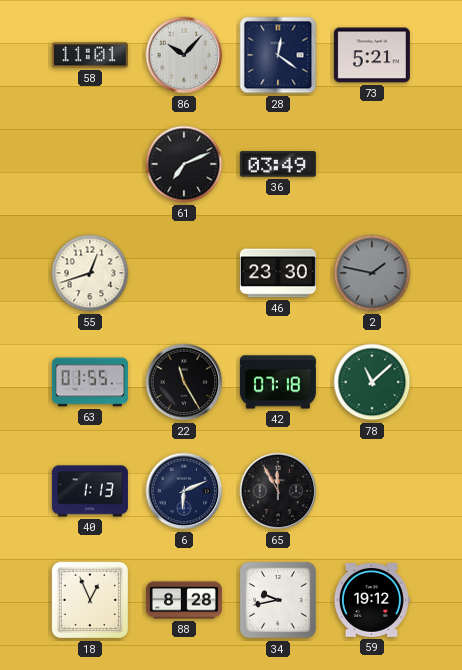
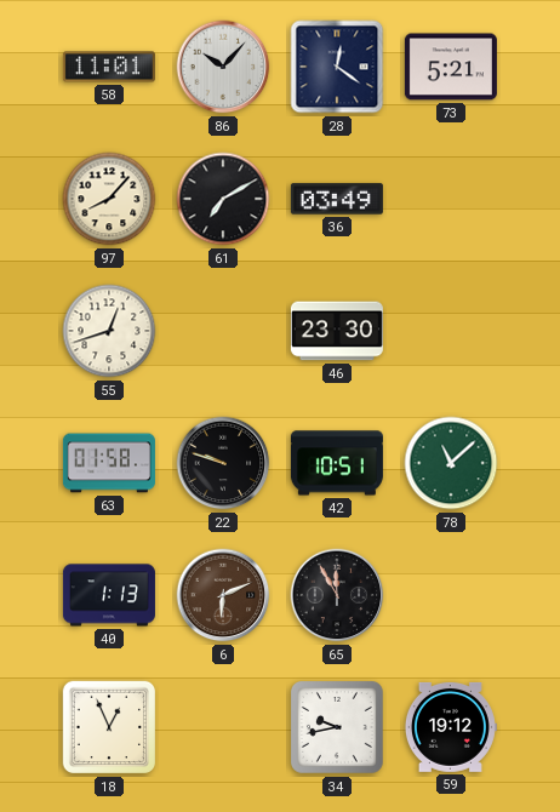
97: none -> 8:07 (109, 199)
61: 7:11 -> 7:10 (223, 199)
2: 1:47 -> none (372, 273)
63: 01:55 -> 01:58 (109, 463)
22: 11:25 -> 9:48 (223, 463)
42: 07:18 -> 10:51 (337, 463)
6 dial: navy -> brown (223, 595)
88: 8:28 -> none (184, 600)
